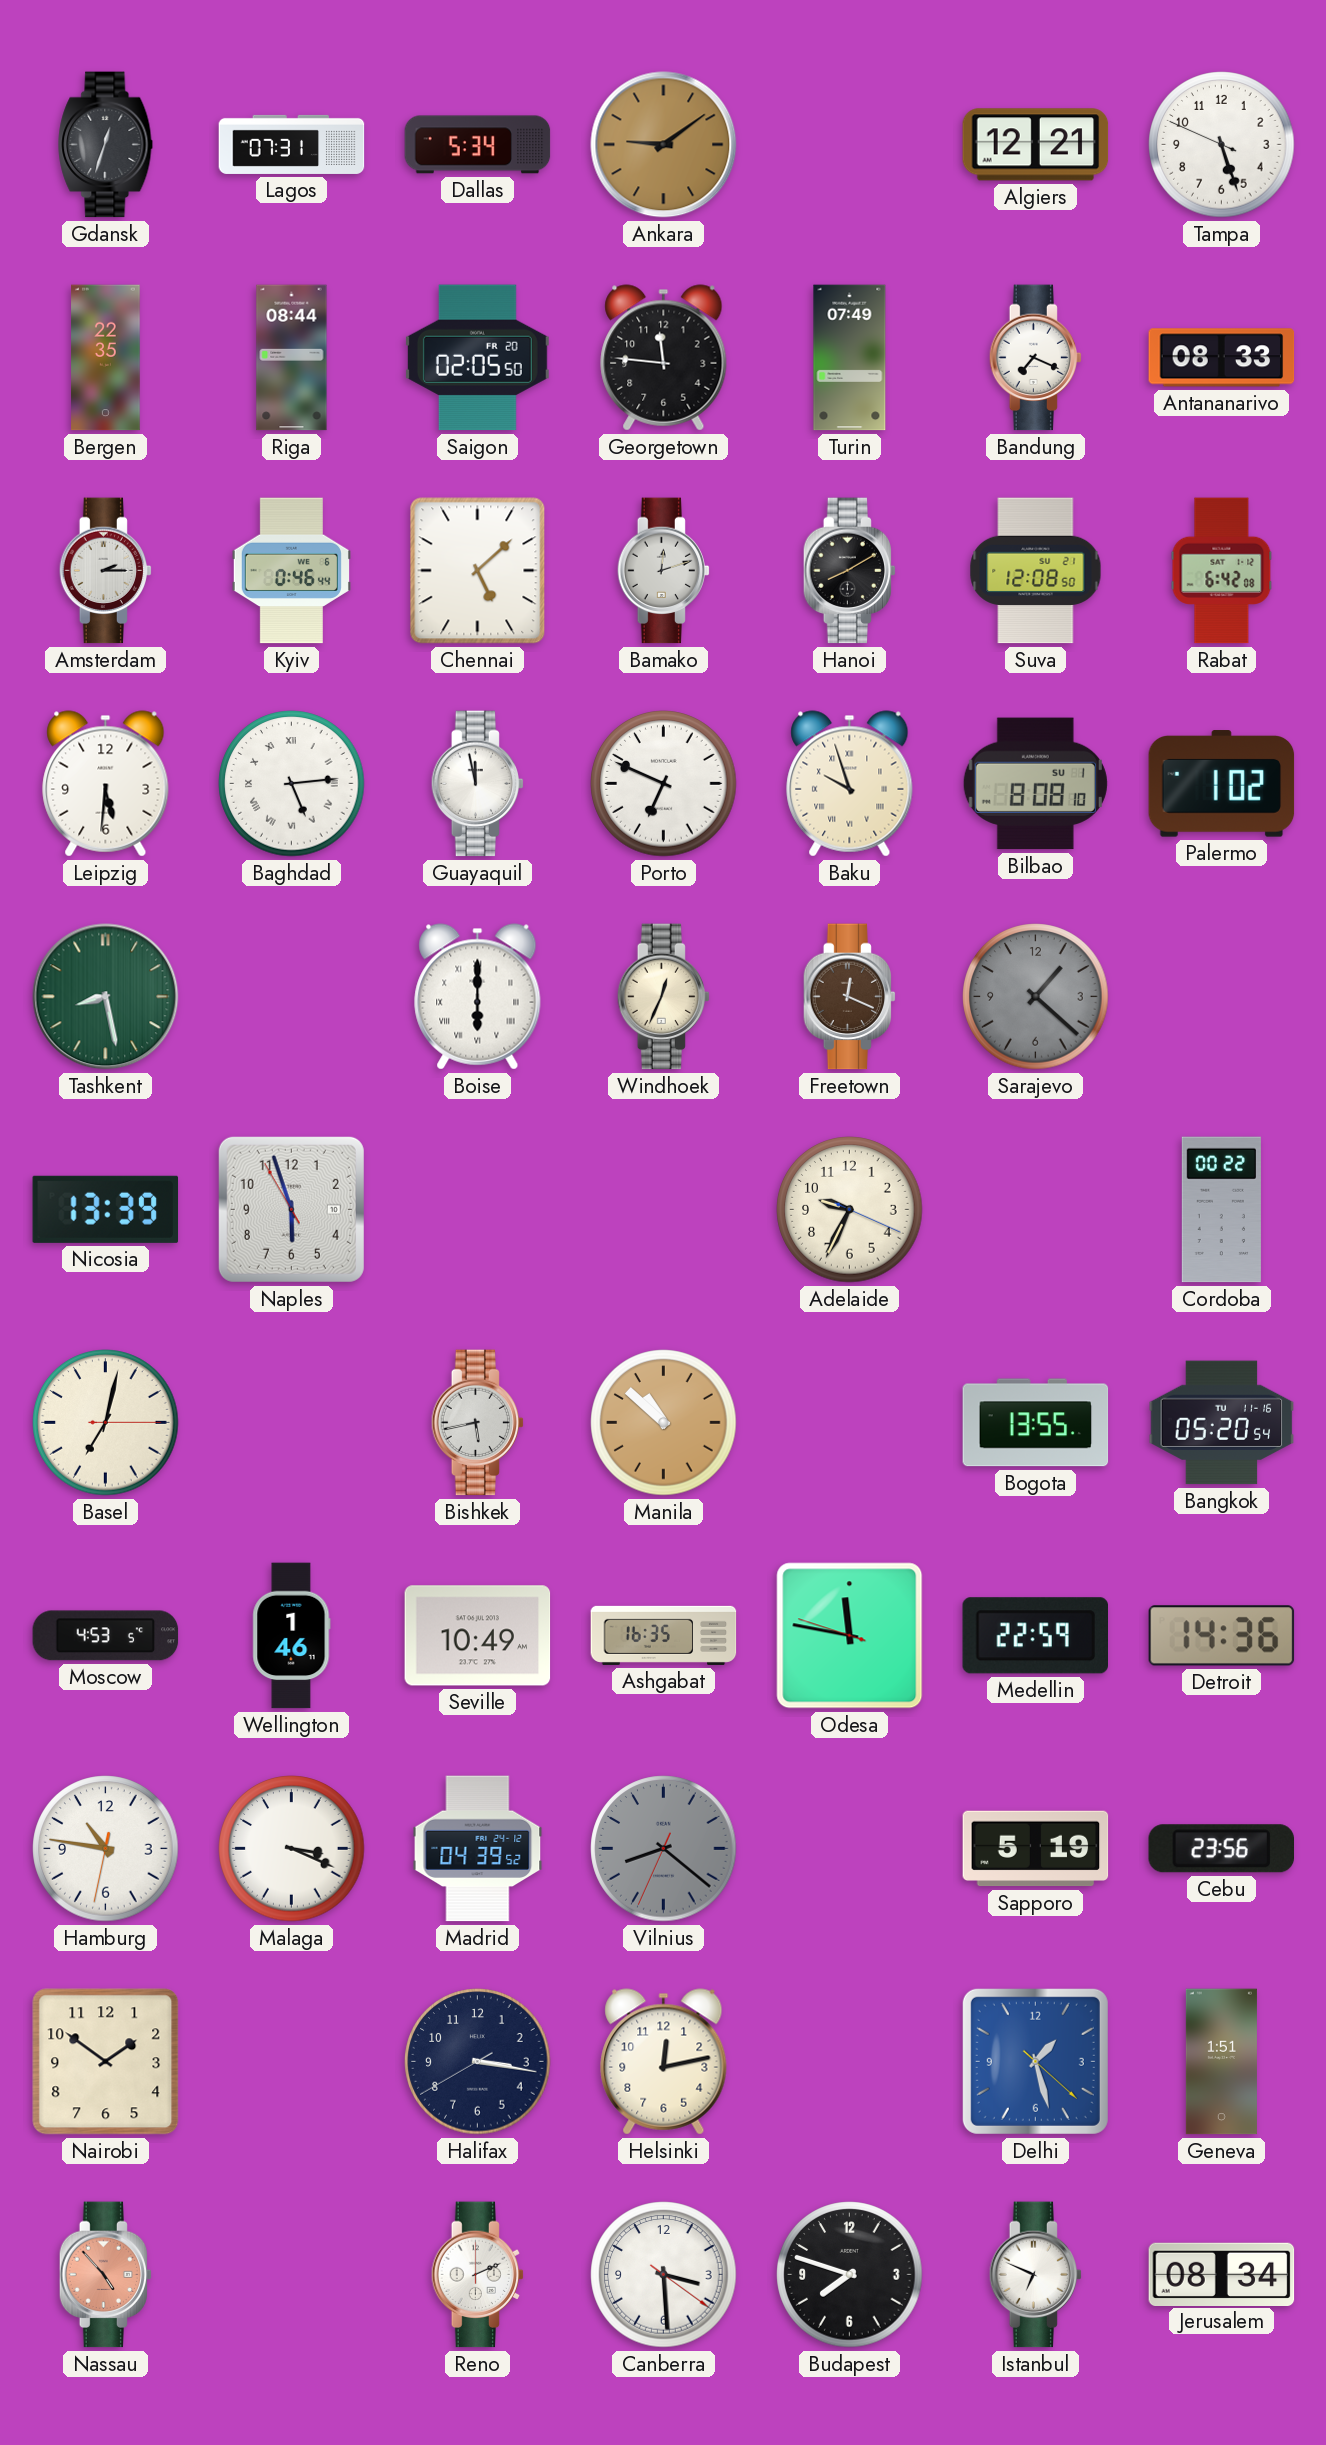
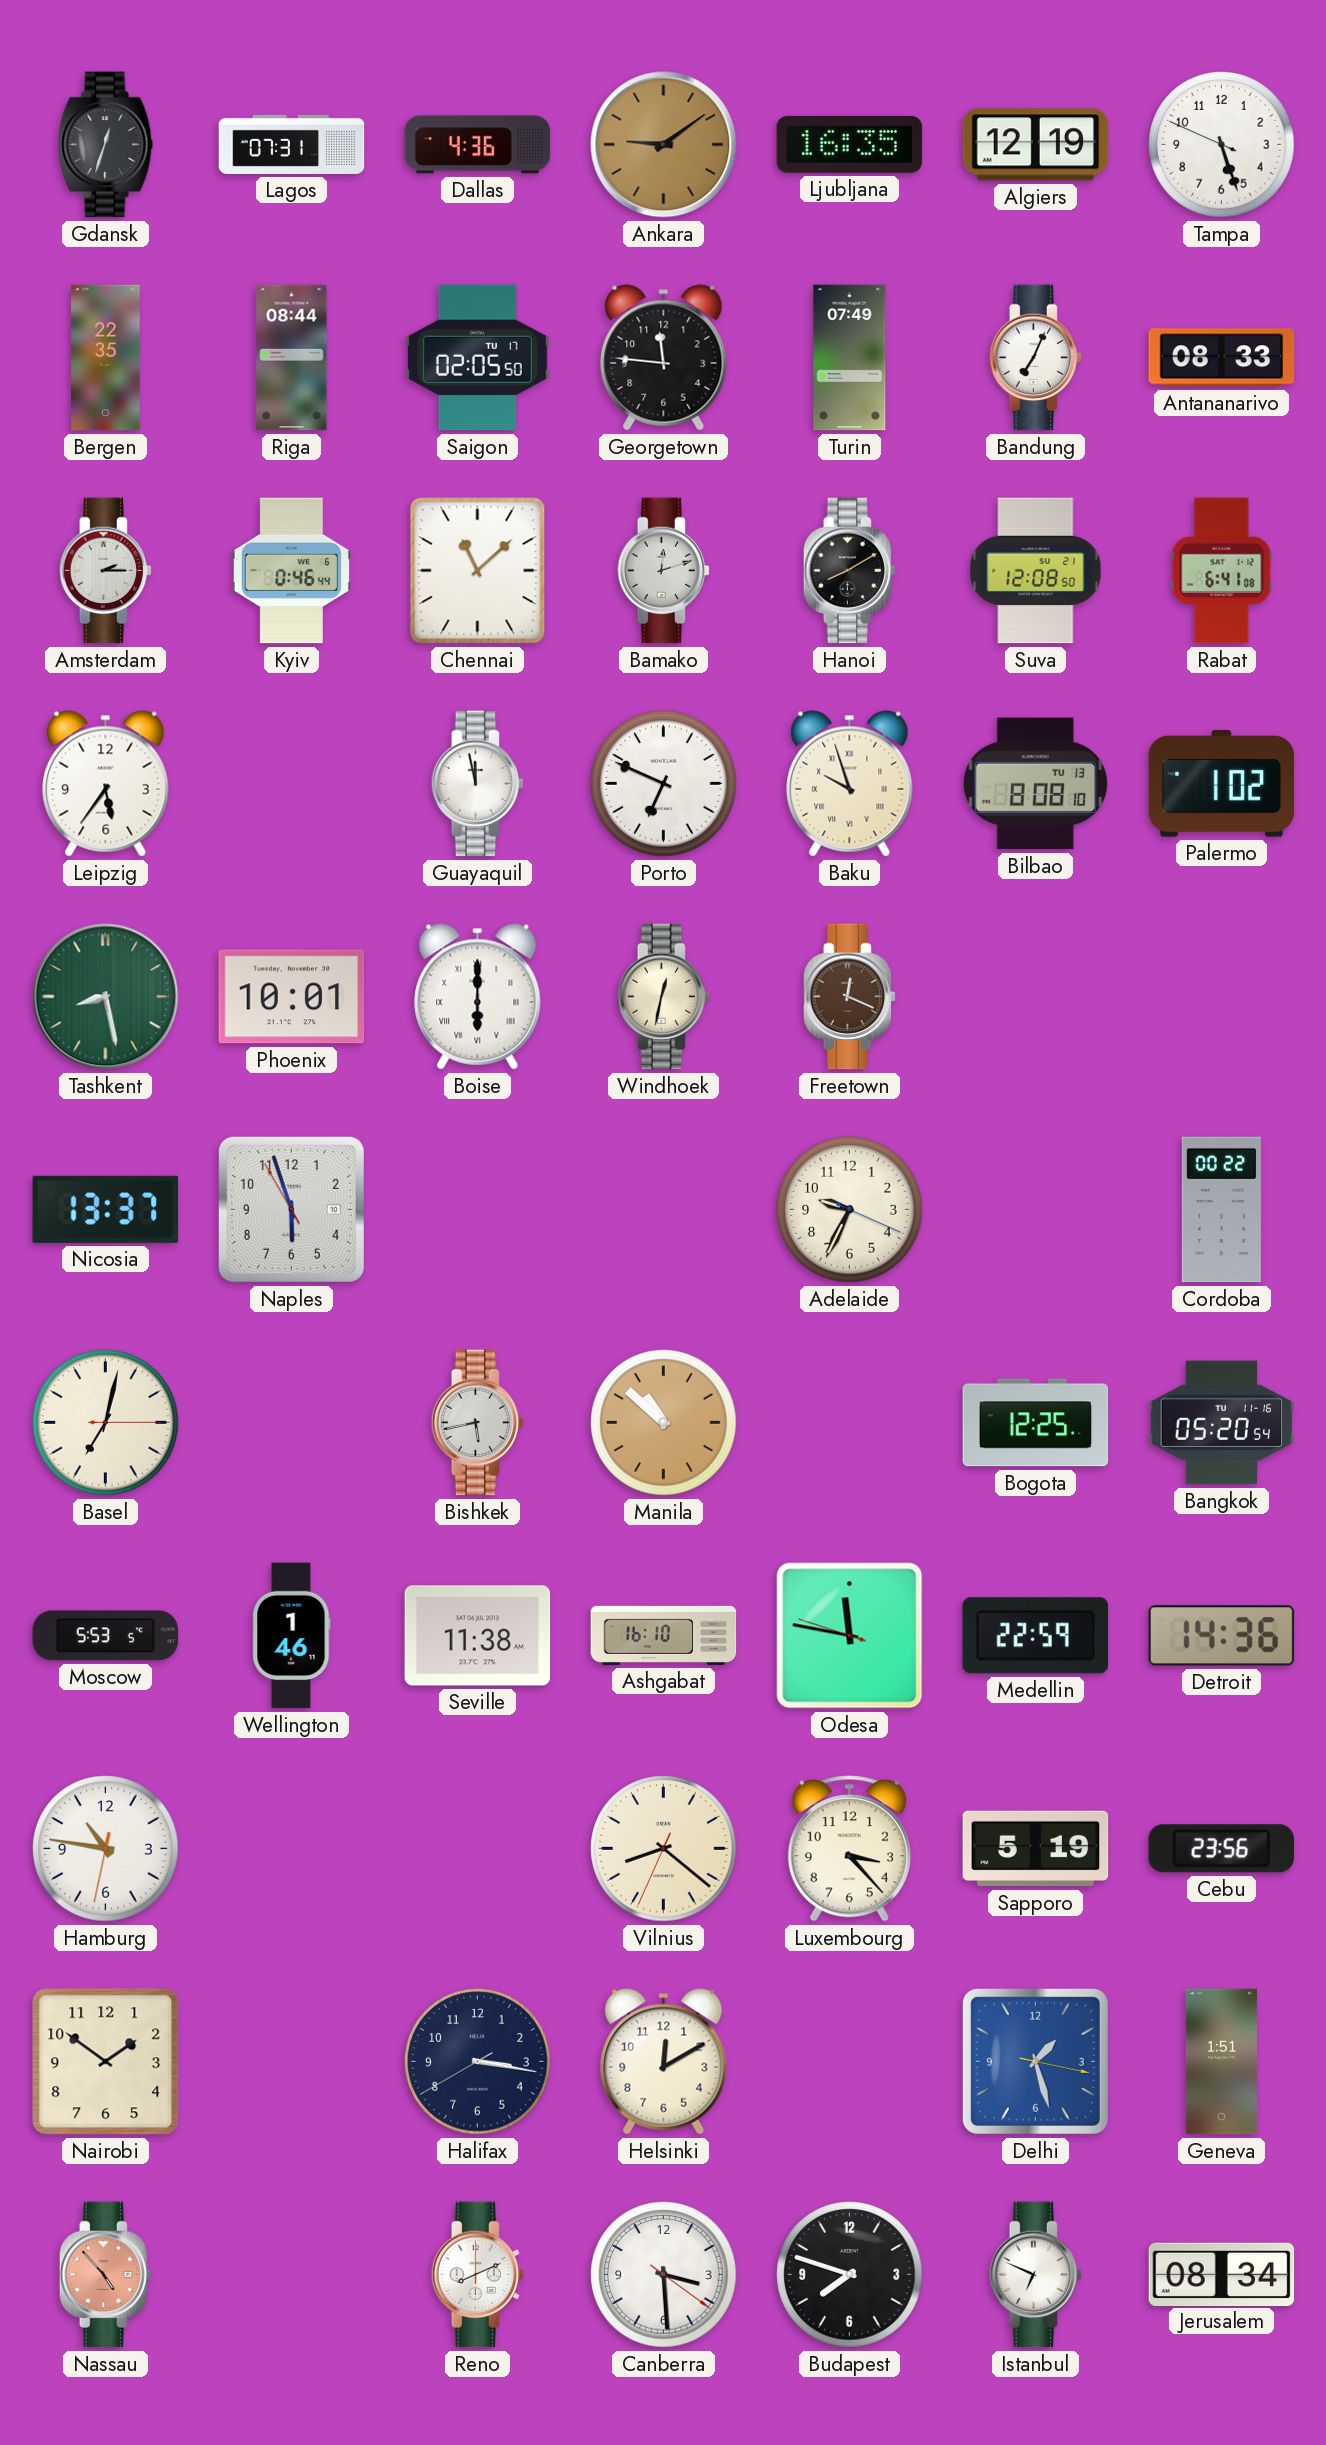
Dallas: 5:34 -> 4:36 (478, 145)
Ljubljana: none -> 16:35 (850, 144)
Algiers: 12:21 -> 12:19 (1036, 145)
Saigon date: FR 20 -> TU 17 (477, 358)
Bandung: 7:19 -> 7:04 (1036, 358)
Chennai: 5:08 -> 11:08 (478, 571)
Rabat: 6:42 -> 6:41 (1222, 571)
Leipzig: 5:31 -> 5:36 (106, 784)
Baghdad: 5:14 -> none (292, 784)
Bilbao date: SU 1 -> TU 13 (1035, 784)
Phoenix: none -> 10:01 (292, 997)
Windhoek: 12:34 -> 12:32 (664, 997)
Sarajevo: 1:22 -> none (1036, 997)
Nicosia: 13:39 -> 13:37 (106, 1209)
Bogota: 13:55 -> 12:25 (1036, 1423)
Moscow: 4:53 -> 5:53 (106, 1636)
Seville: 10:49 -> 11:38 (478, 1636)
Ashgabat: 16:35 -> 16:10 (664, 1635)
Malaga: 3:19 -> none (292, 1849)
Madrid: 04:39 -> none (478, 1849)
Vilnius dial: grey -> cream (664, 1849)
Luxembourg: none -> 3:23 (849, 1849)
Helsinki: 12:13 -> 12:10 (664, 2062)
Delhi: 1:27:22 -> 1:27:17 (1035, 2061)
Reno: 2:11 -> 8:11 (478, 2275)
